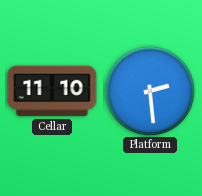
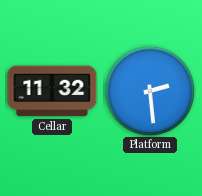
Cellar: 11:10 -> 11:32 (52, 91)
